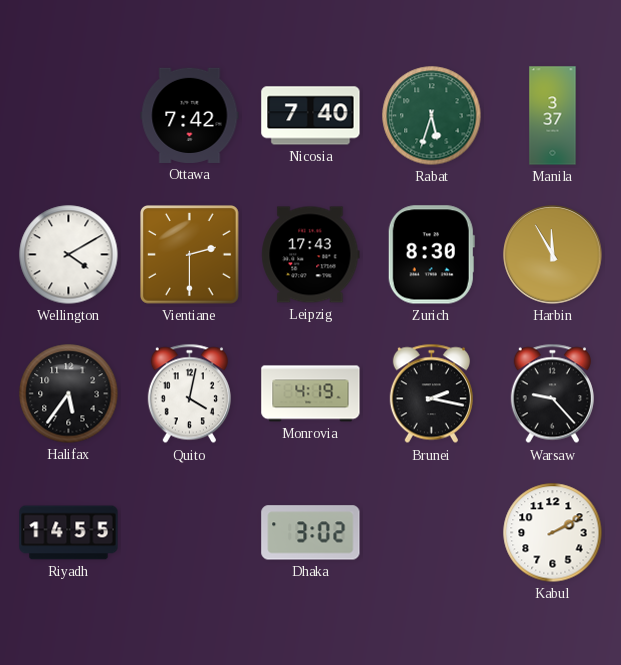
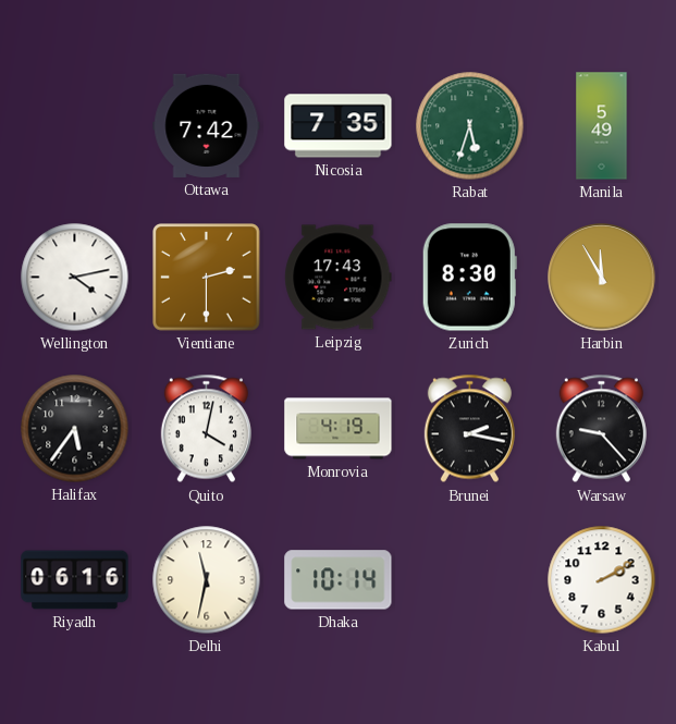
Nicosia: 7:40 -> 7:35 (339, 126)
Manila: 3:37 -> 5:49 (602, 126)
Wellington: 4:10 -> 4:13 (75, 278)
Riyadh: 14:55 -> 06:16 (75, 580)
Delhi: none -> 11:32 (207, 580)
Dhaka: 3:02 -> 10:14 (339, 580)
